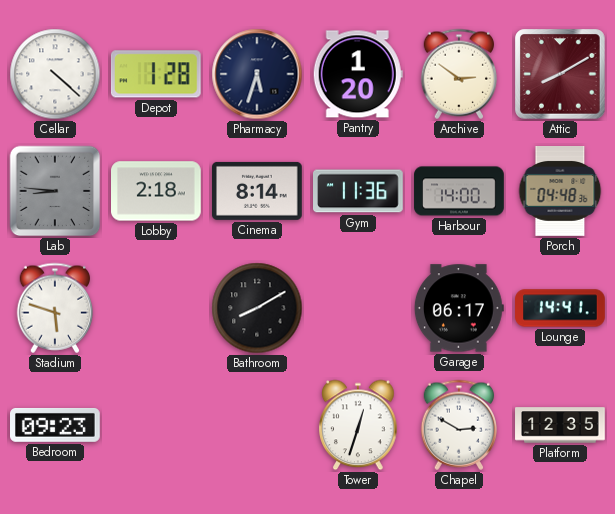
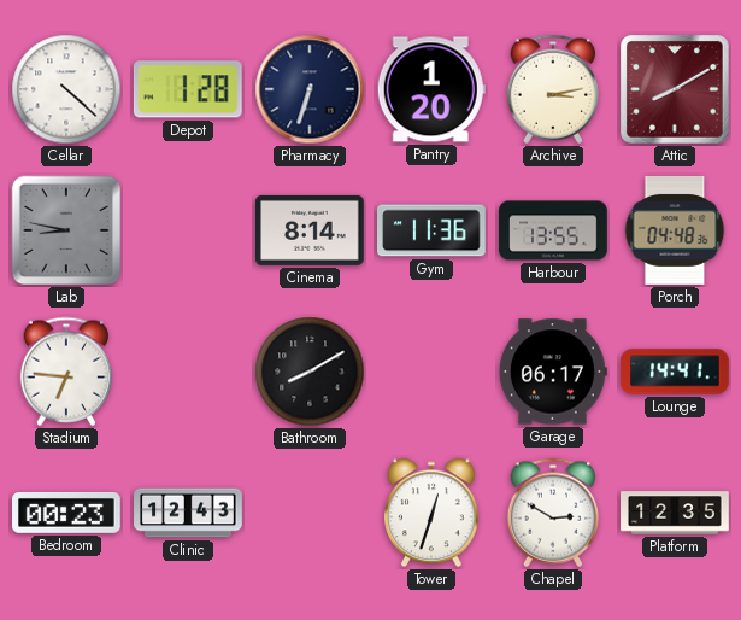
Pharmacy: 5:33 -> 6:33 (310, 89)
Archive: 2:51 -> 3:13 (552, 89)
Lab: 8:46 -> 8:47 (66, 230)
Lobby: 2:18 -> none (157, 191)
Harbour: 14:00 -> 13:55 (553, 230)
Stadium: 5:48 -> 6:46 (65, 372)
Bedroom: 09:23 -> 00:23 (67, 513)
Clinic: none -> 12:43 (188, 513)
